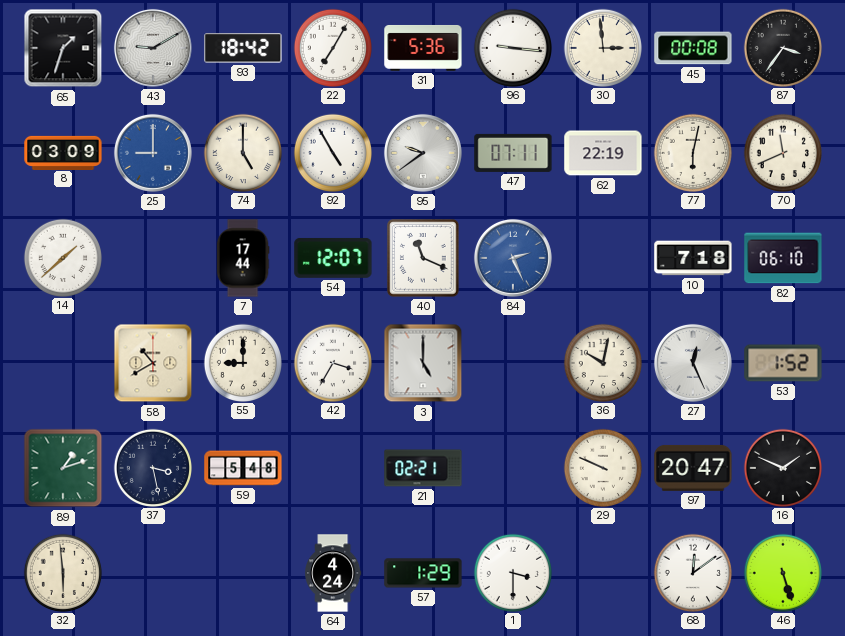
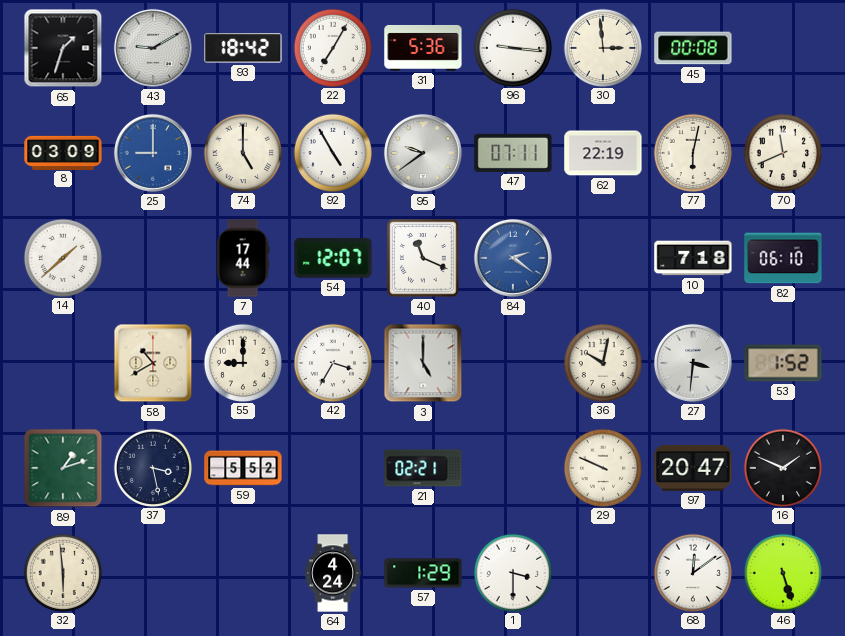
87: 3:36 -> none (782, 47)
84: 2:26 -> 2:21 (513, 258)
27: 12:26 -> 3:31 (693, 363)
59: 5:48 -> 5:52 (243, 468)
